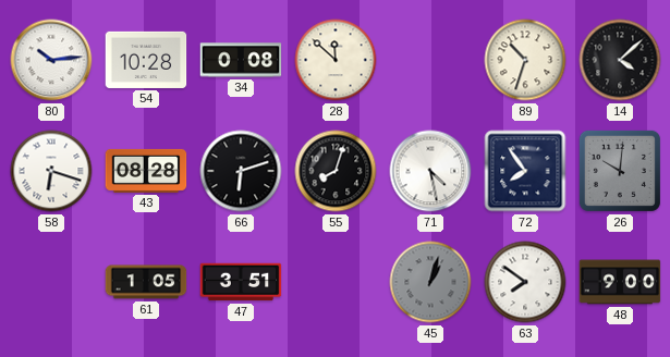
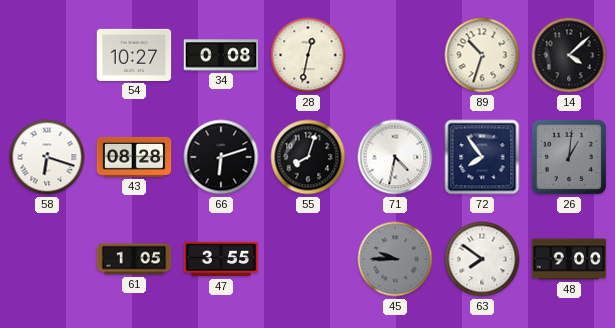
80: 10:14 -> none (51, 60)
54: 10:28 -> 10:27 (134, 55)
28: 11:52 -> 12:32 (308, 55)
71: 4:28 -> 4:32 (395, 157)
26: 10:01 -> 1:01 (569, 157)
47: 3:51 -> 3:55 (221, 259)
45: 1:03 -> 9:45 (395, 259)
